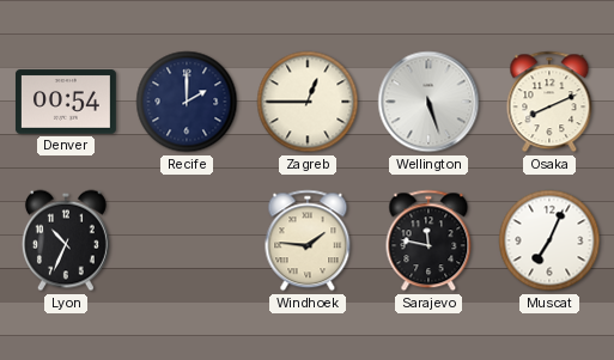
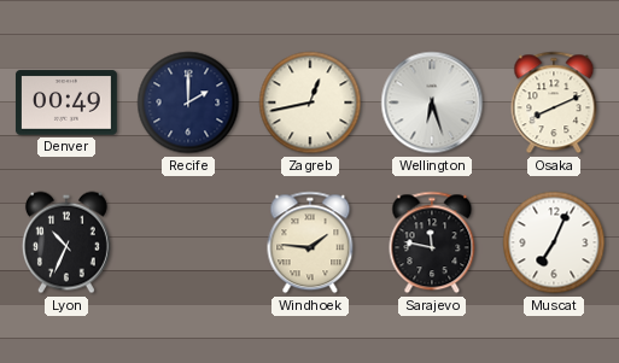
Denver: 00:54 -> 00:49 (66, 103)
Zagreb: 12:45 -> 12:43 (310, 103)
Wellington: 5:27 -> 6:27 (432, 103)
